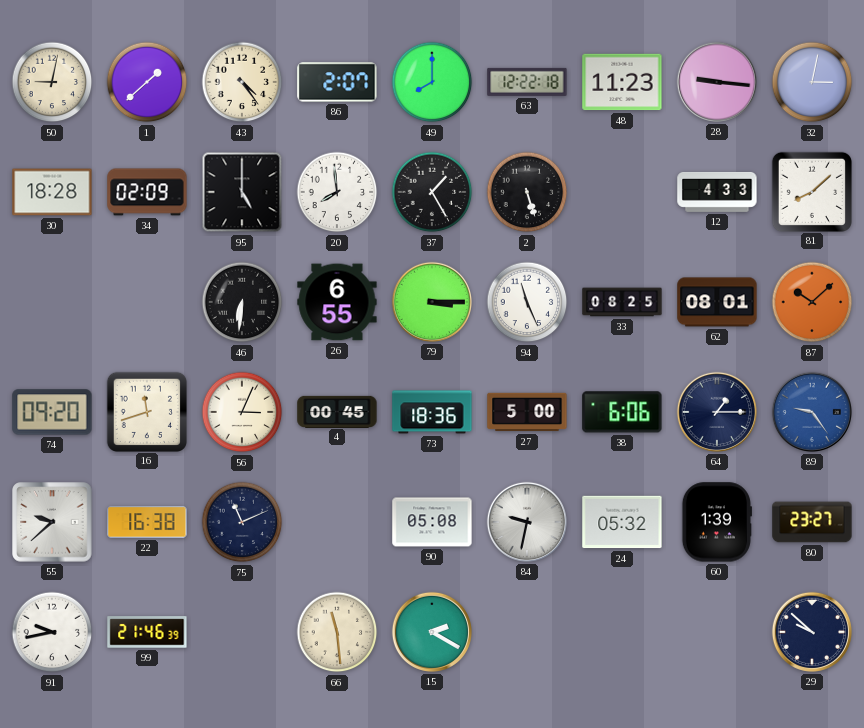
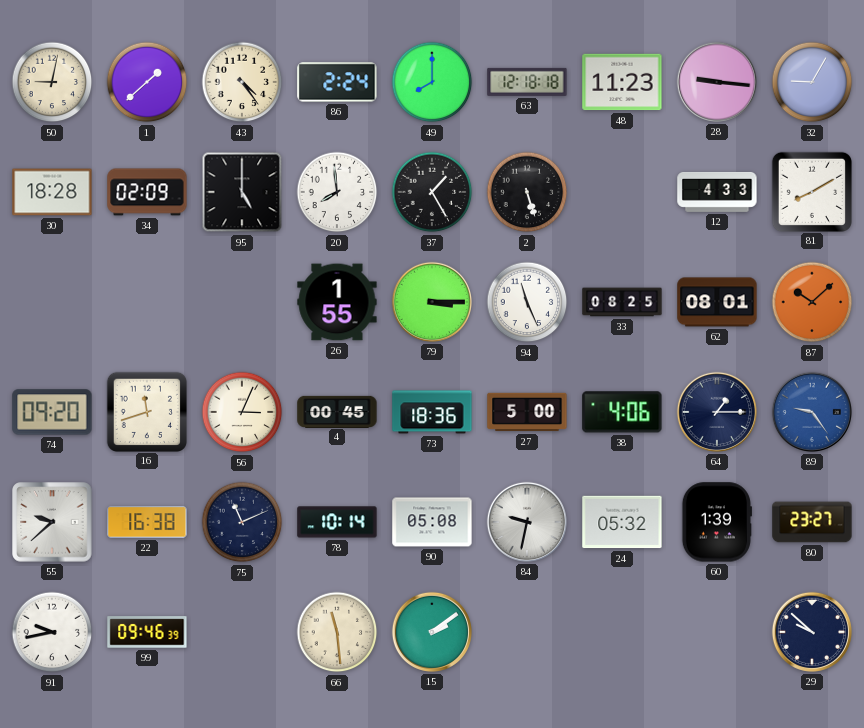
86: 2:07 -> 2:24 (337, 82)
63: 12:22 -> 12:18 (527, 82)
32: 3:02 -> 9:05 (812, 82)
81: 8:08 -> 8:10 (811, 191)
46: 6:31 -> none (242, 302)
26: 6:55 -> 1:55 (337, 302)
38: 6:06 -> 4:06 (622, 412)
78: none -> 10:14 (337, 522)
99: 21:46 -> 09:46 (147, 632)
15: 2:20 -> 2:09 (432, 632)
